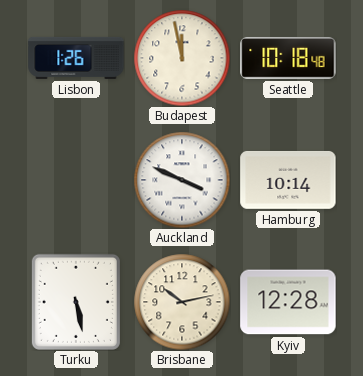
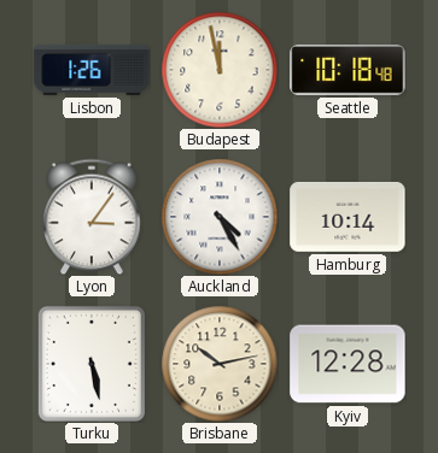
Lyon: none -> 3:06 (93, 217)
Auckland: 3:49 -> 4:25 (220, 217)
